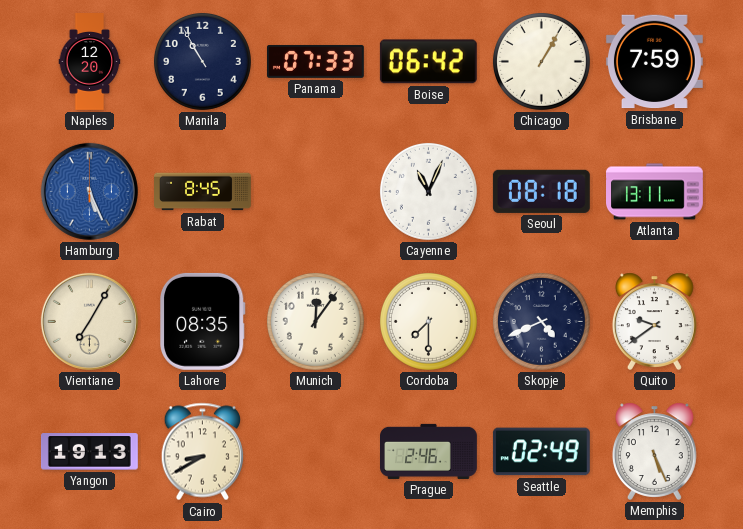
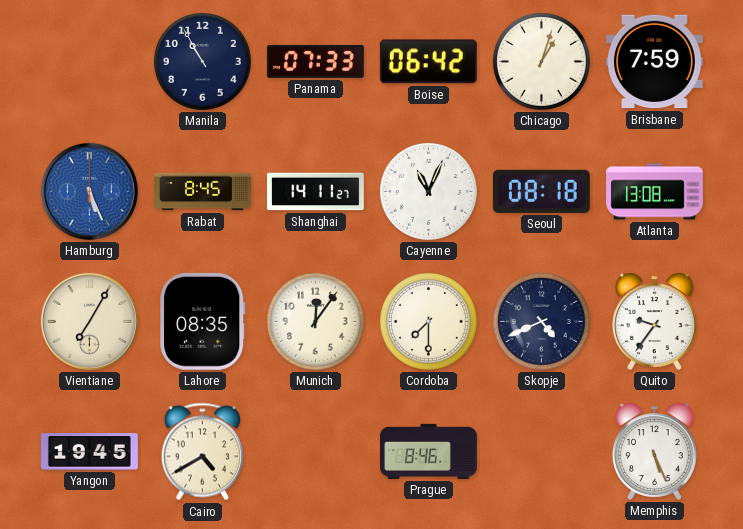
Naples: 12:20 -> none (90, 62)
Chicago: 1:05 -> 1:03 (541, 61)
Shanghai: none -> 14:11 (316, 192)
Atlanta: 13:11 -> 13:08 (655, 192)
Quito: 9:39 -> 9:36 (654, 321)
Yangon: 19:13 -> 19:45 (89, 452)
Cairo: 8:40 -> 4:40 (202, 452)
Prague: 2:46 -> 8:46 (429, 451)
Seattle: 02:49 -> none (541, 452)
